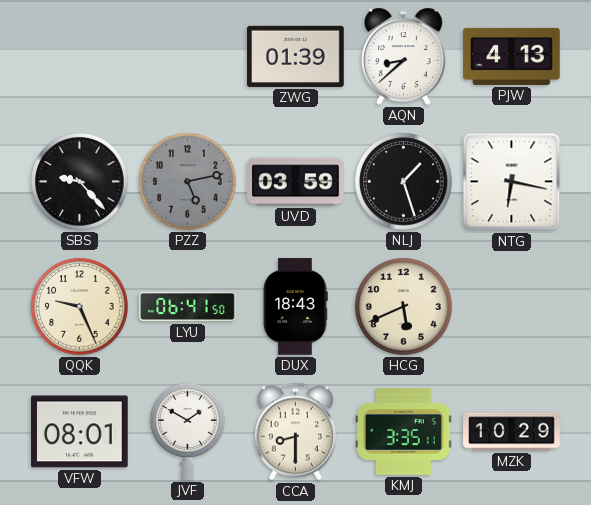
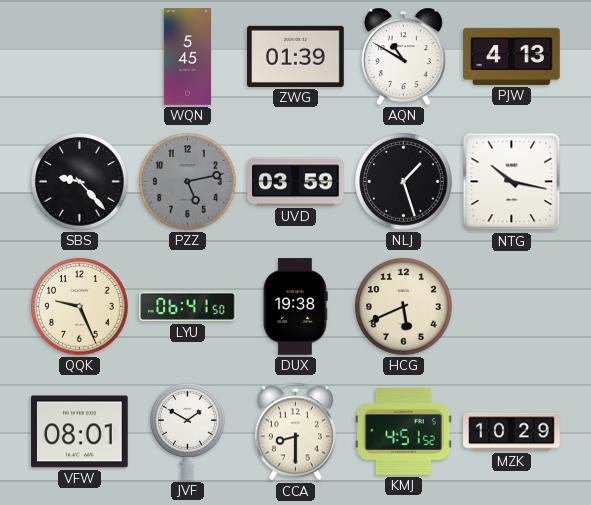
WQN: none -> 5:45 (188, 57)
AQN: 8:38 -> 10:50 (404, 56)
NTG: 6:17 -> 10:17 (512, 182)
DUX: 18:43 -> 19:38 (295, 307)
KMJ: 3:35 -> 4:51 (404, 432)
